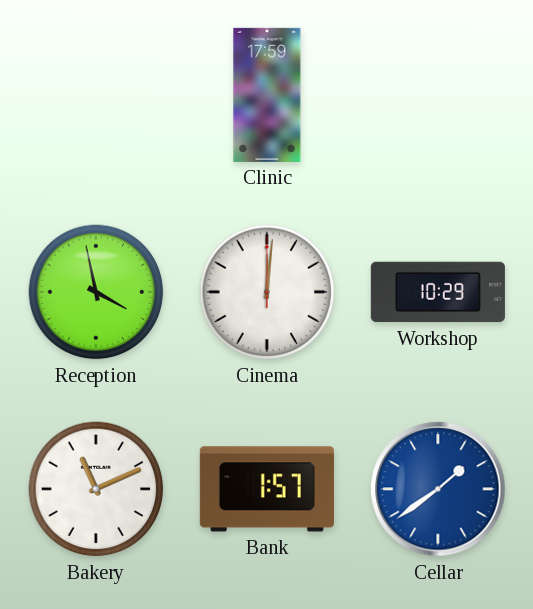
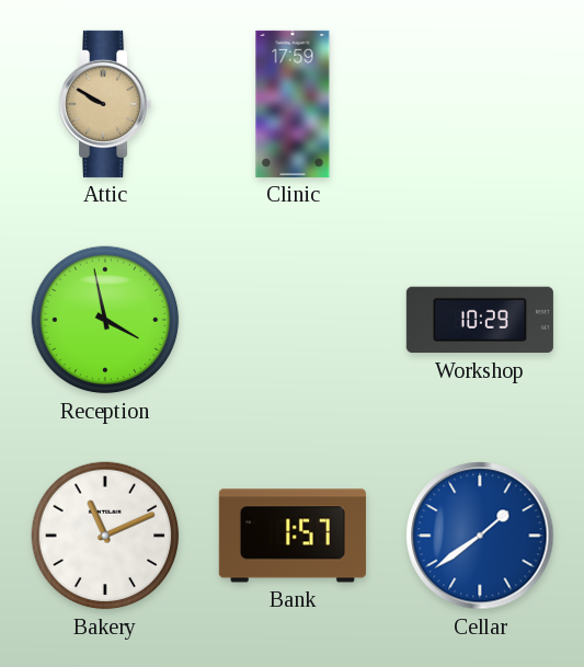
Attic: none -> 9:50 (106, 104)
Cinema: 12:01 -> none (267, 292)
